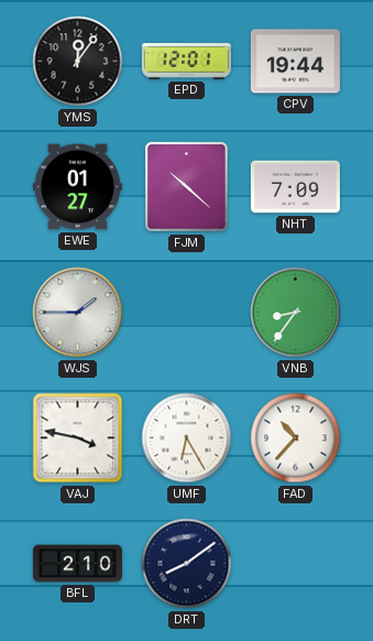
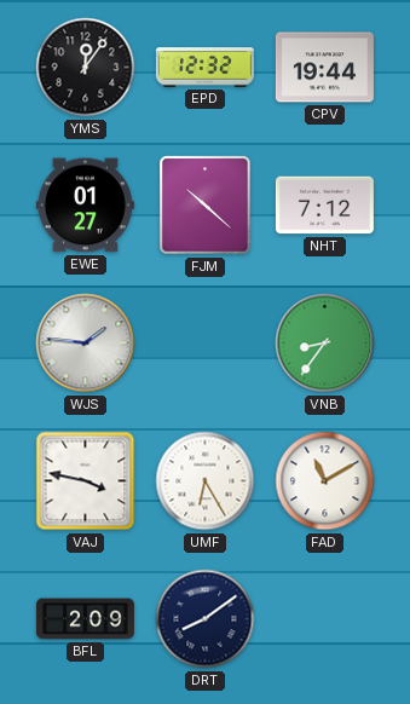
EPD: 12:01 -> 12:32 (204, 68)
NHT: 7:09 -> 7:12 (324, 206)
WJS: 1:45 -> 1:46 (86, 344)
FAD: 10:37 -> 11:10 (325, 481)
BFL: 2:10 -> 2:09 (85, 619)
